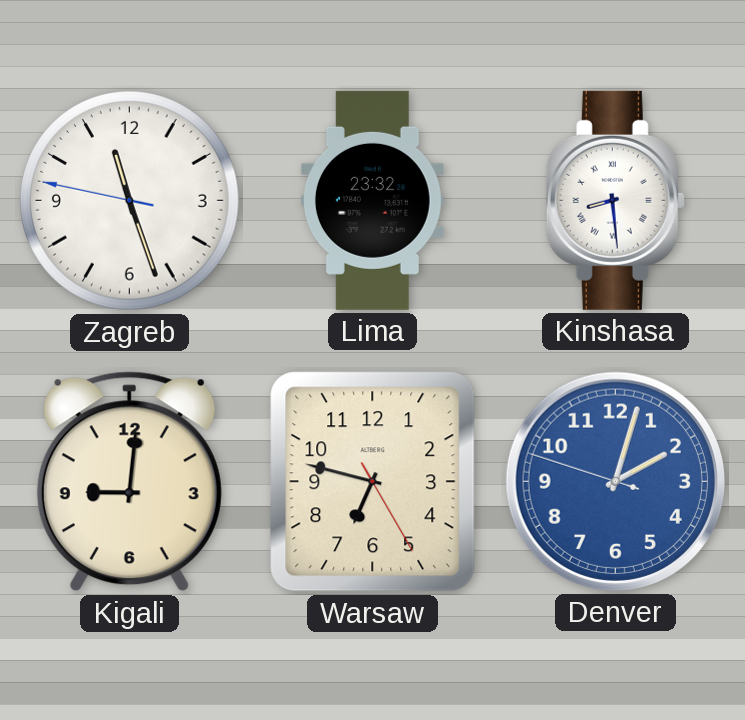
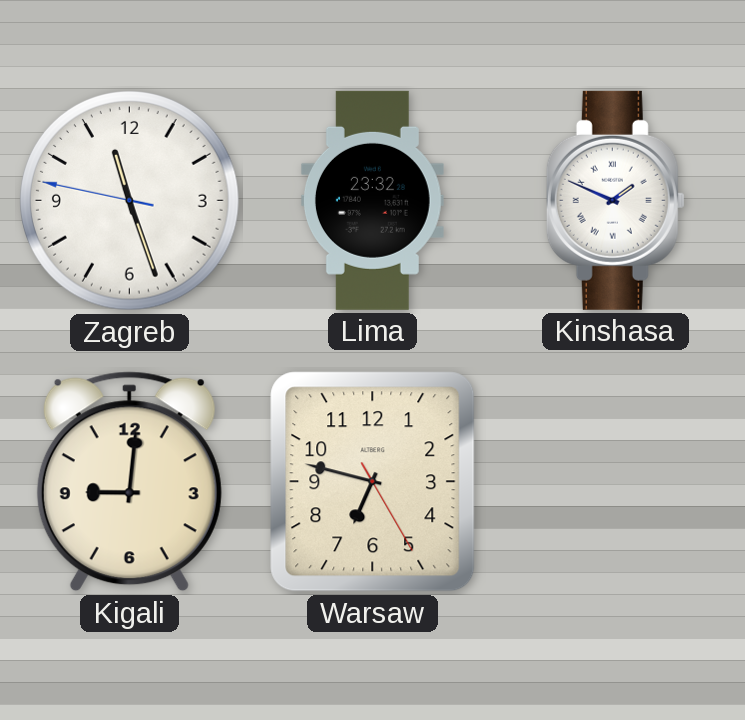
Kinshasa: 8:29 -> 1:49 (615, 200)
Denver: 2:02 -> none (615, 481)
